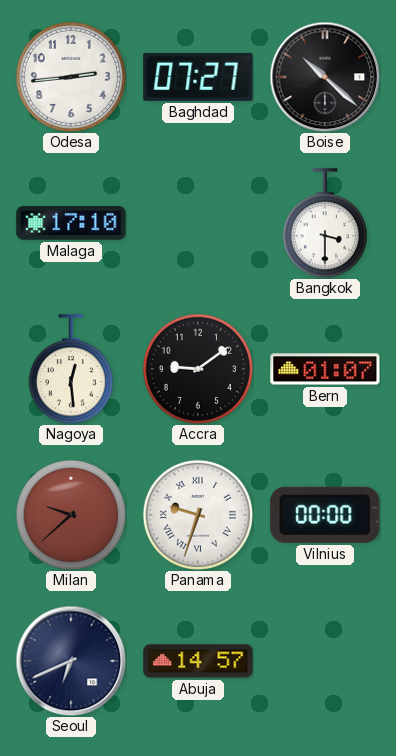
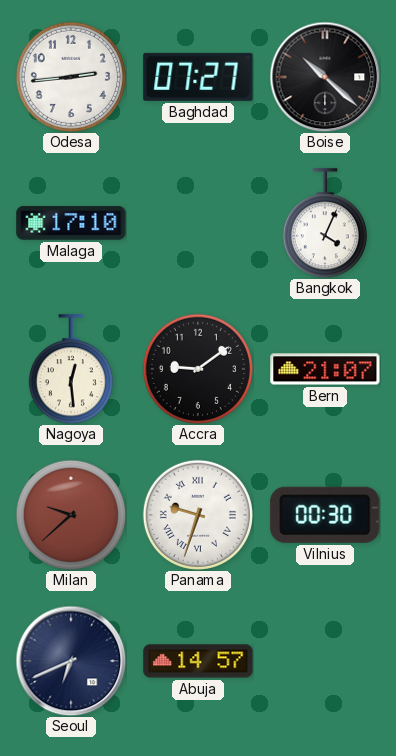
Bangkok: 3:30 -> 4:04 (325, 223)
Bern: 01:07 -> 21:07 (325, 369)
Vilnius: 00:00 -> 00:30 (325, 515)
